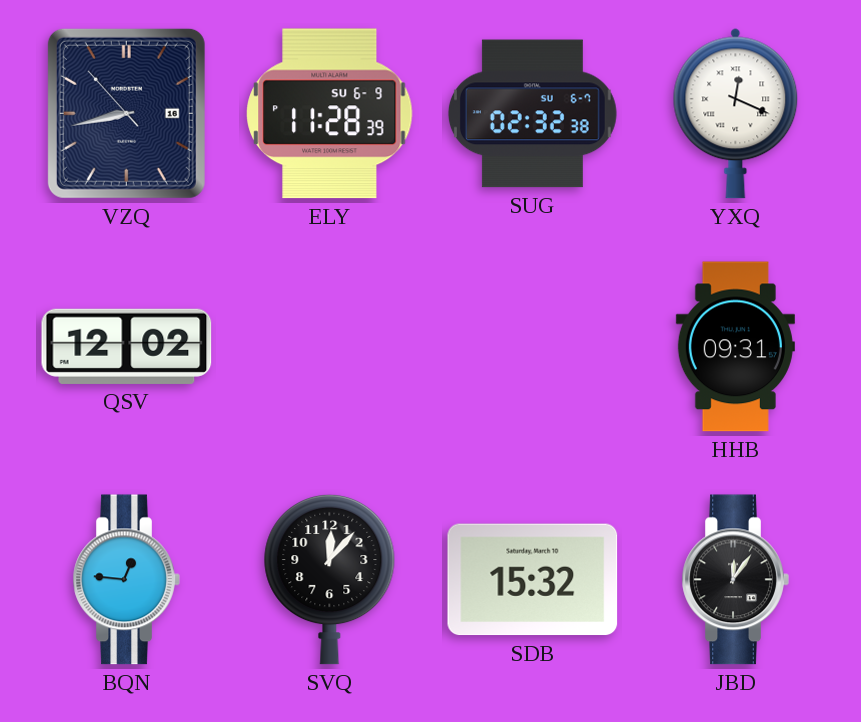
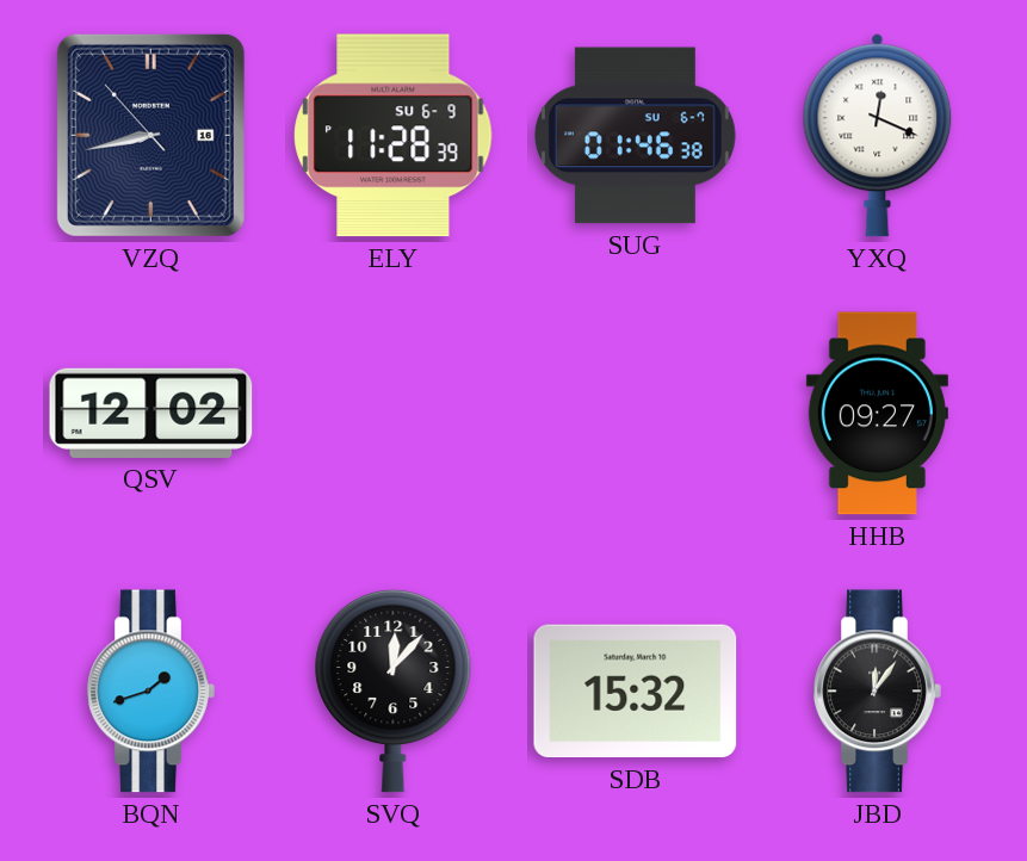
SUG: 02:32 -> 01:46 (635, 136)
HHB: 09:31 -> 09:27 (877, 414)
BQN: 12:46 -> 1:42 (150, 692)
